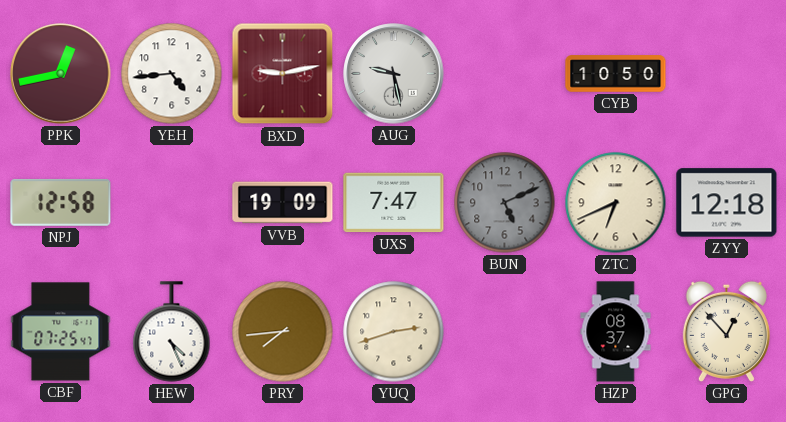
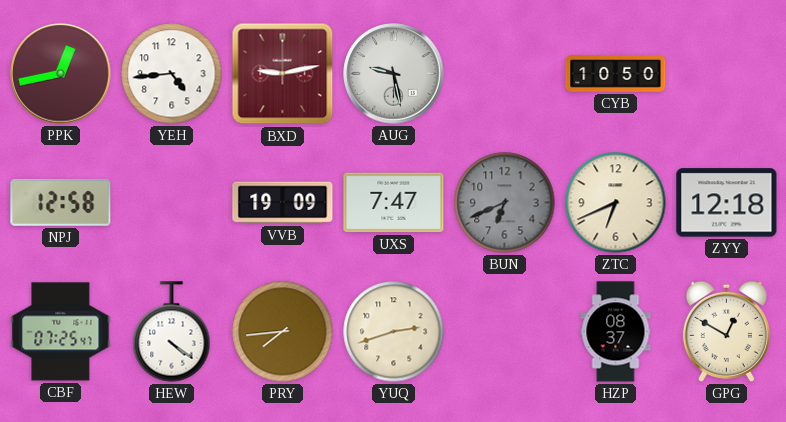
BUN: 5:11 -> 6:41 (505, 203)
HEW: 4:26 -> 4:21 (172, 332)
GPG: 12:53 -> 12:50 (726, 331)
